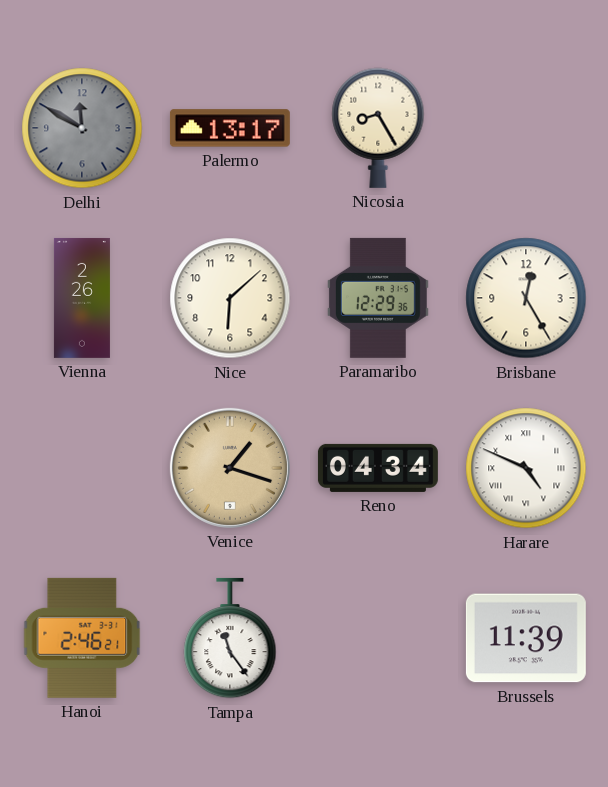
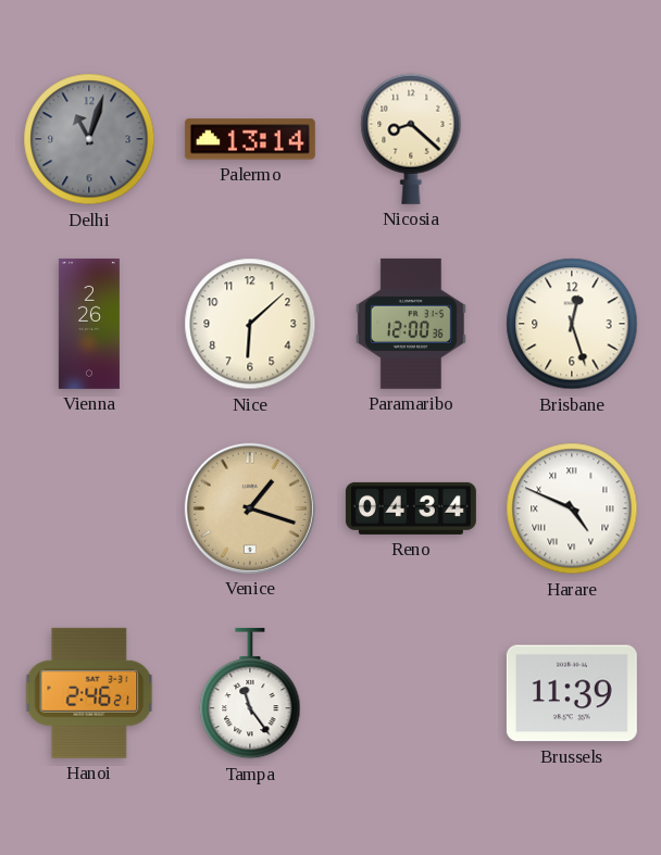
Delhi: 11:50 -> 11:03 (89, 139)
Palermo: 13:17 -> 13:14 (250, 139)
Nicosia: 8:25 -> 8:22 (411, 139)
Paramaribo: 12:29 -> 12:00 (411, 324)
Brisbane: 12:25 -> 12:27 (572, 324)
